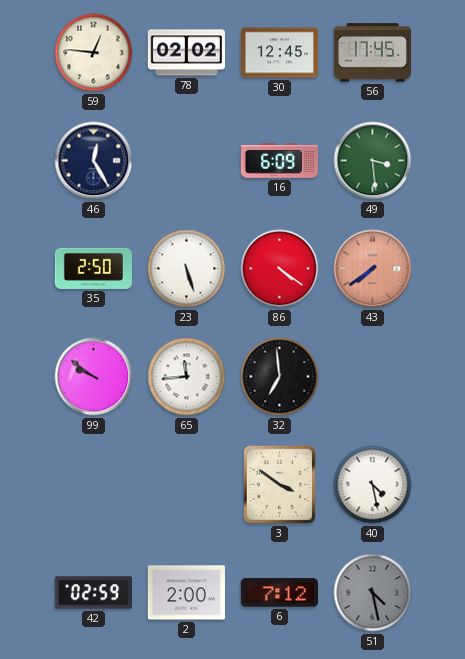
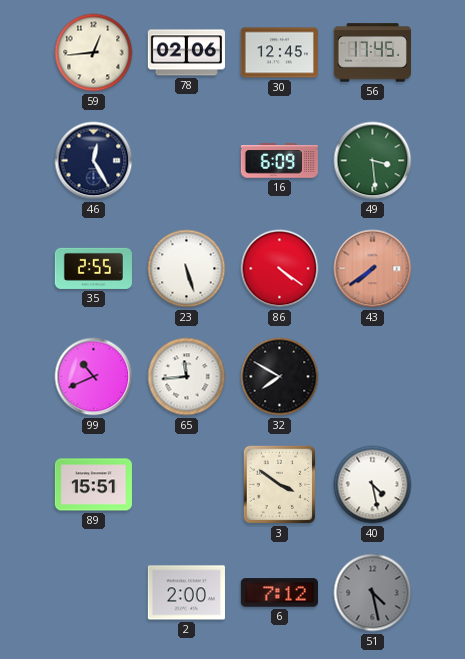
59: 12:46 -> 12:44 (94, 53)
78: 02:02 -> 02:06 (186, 53)
35: 2:50 -> 2:55 (93, 268)
99: 9:51 -> 10:41 (94, 377)
32: 6:59 -> 7:50 (280, 377)
89: none -> 15:51 (93, 485)
42: 02:59 -> none (93, 593)
